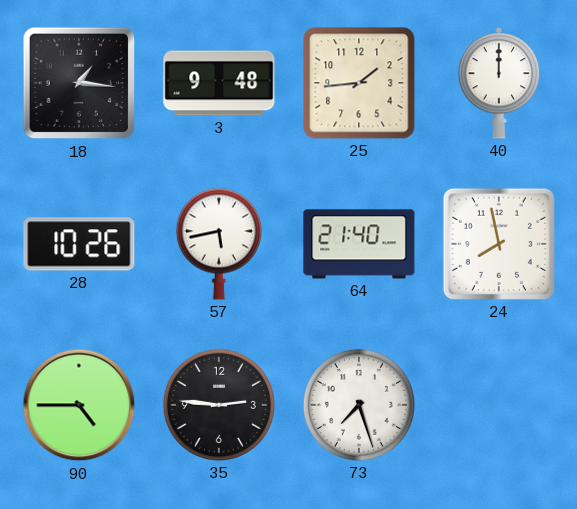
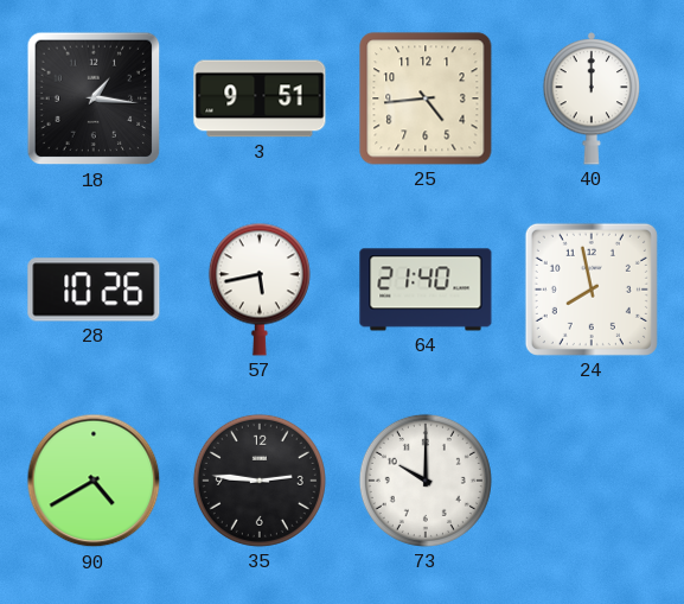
3: 9:48 -> 9:51 (260, 98)
25: 1:44 -> 4:44 (426, 98)
90: 4:45 -> 4:40 (94, 481)
73: 7:27 -> 10:00 (426, 481)
